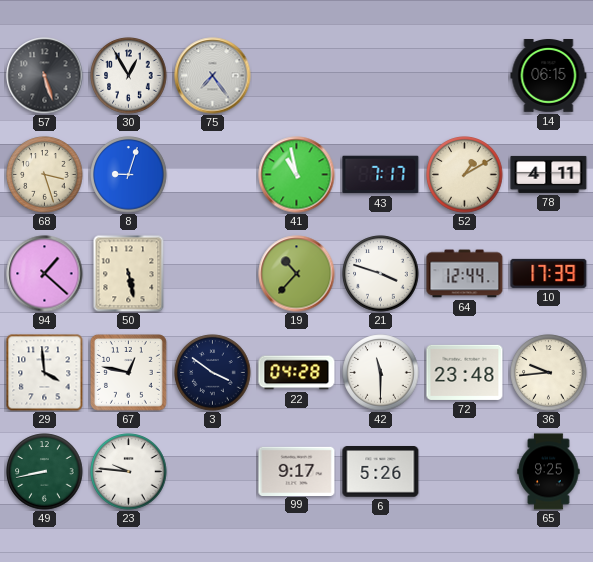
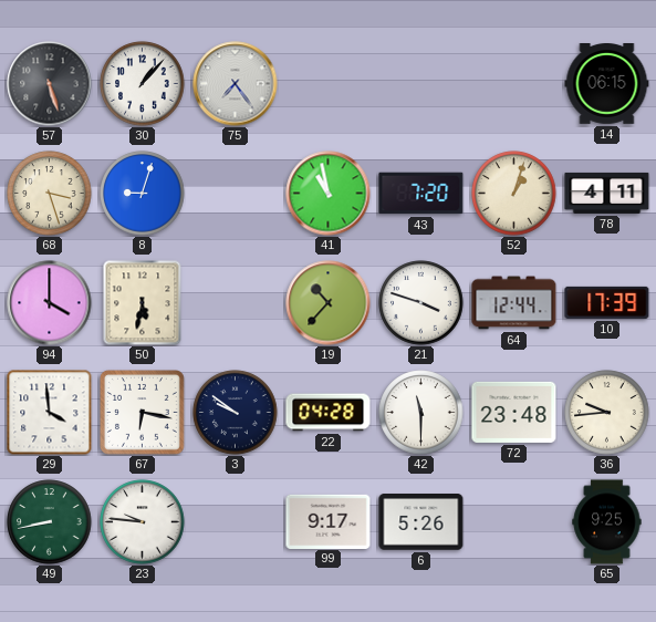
30: 12:55 -> 1:07 (143, 84)
43: 7:17 -> 7:20 (421, 194)
52: 1:10 -> 1:03 (514, 194)
94: 1:22 -> 4:00 (50, 303)
50: 5:28 -> 5:32 (143, 302)
67: 12:47 -> 6:17 (143, 413)
3: 3:51 -> 9:51 (236, 413)
